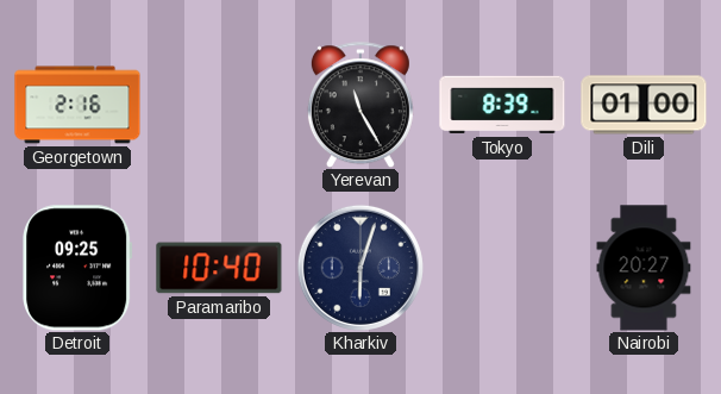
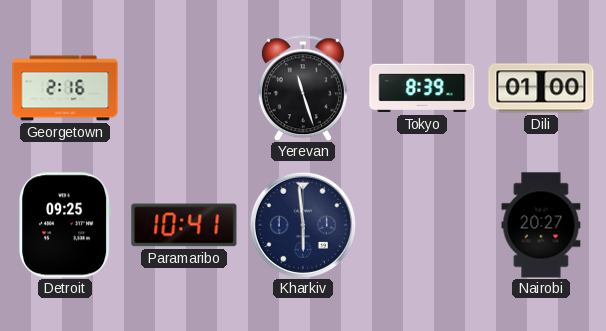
Yerevan: 11:25 -> 11:27 (303, 88)
Paramaribo: 10:40 -> 10:41 (184, 225)
Kharkiv: 6:03 -> 5:59 (303, 225)
